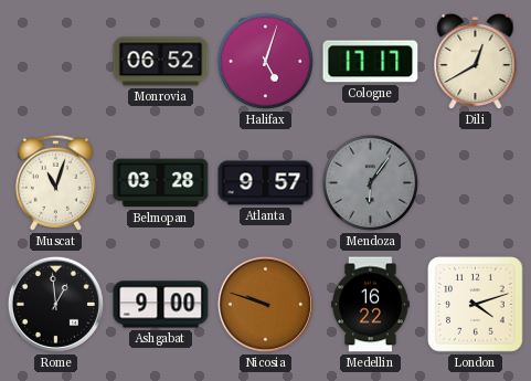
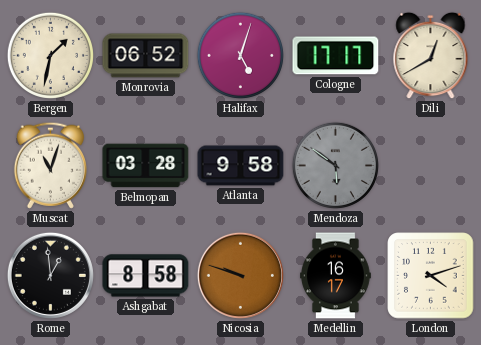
Bergen: none -> 1:32 (50, 55)
Atlanta: 9:57 -> 9:58 (241, 166)
Mendoza: 6:06 -> 5:51 (335, 165)
Ashgabat: 9:00 -> 8:58 (146, 276)
Medellin: 16:22 -> 16:17 (336, 276)
